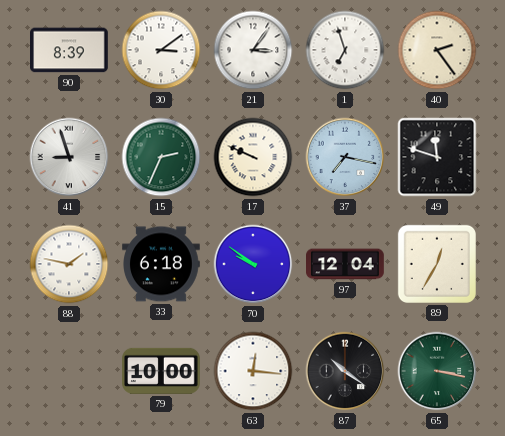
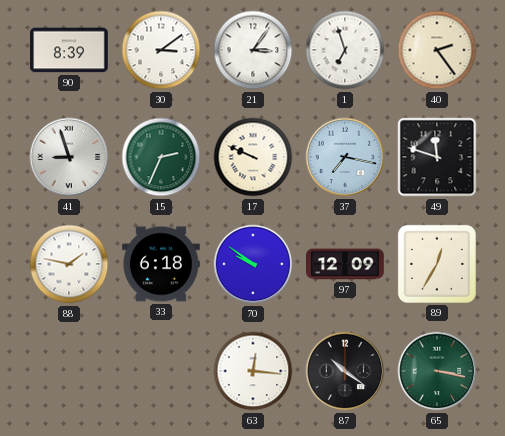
97: 12:04 -> 12:09 (346, 264)
79: 10:00 -> none (162, 371)
